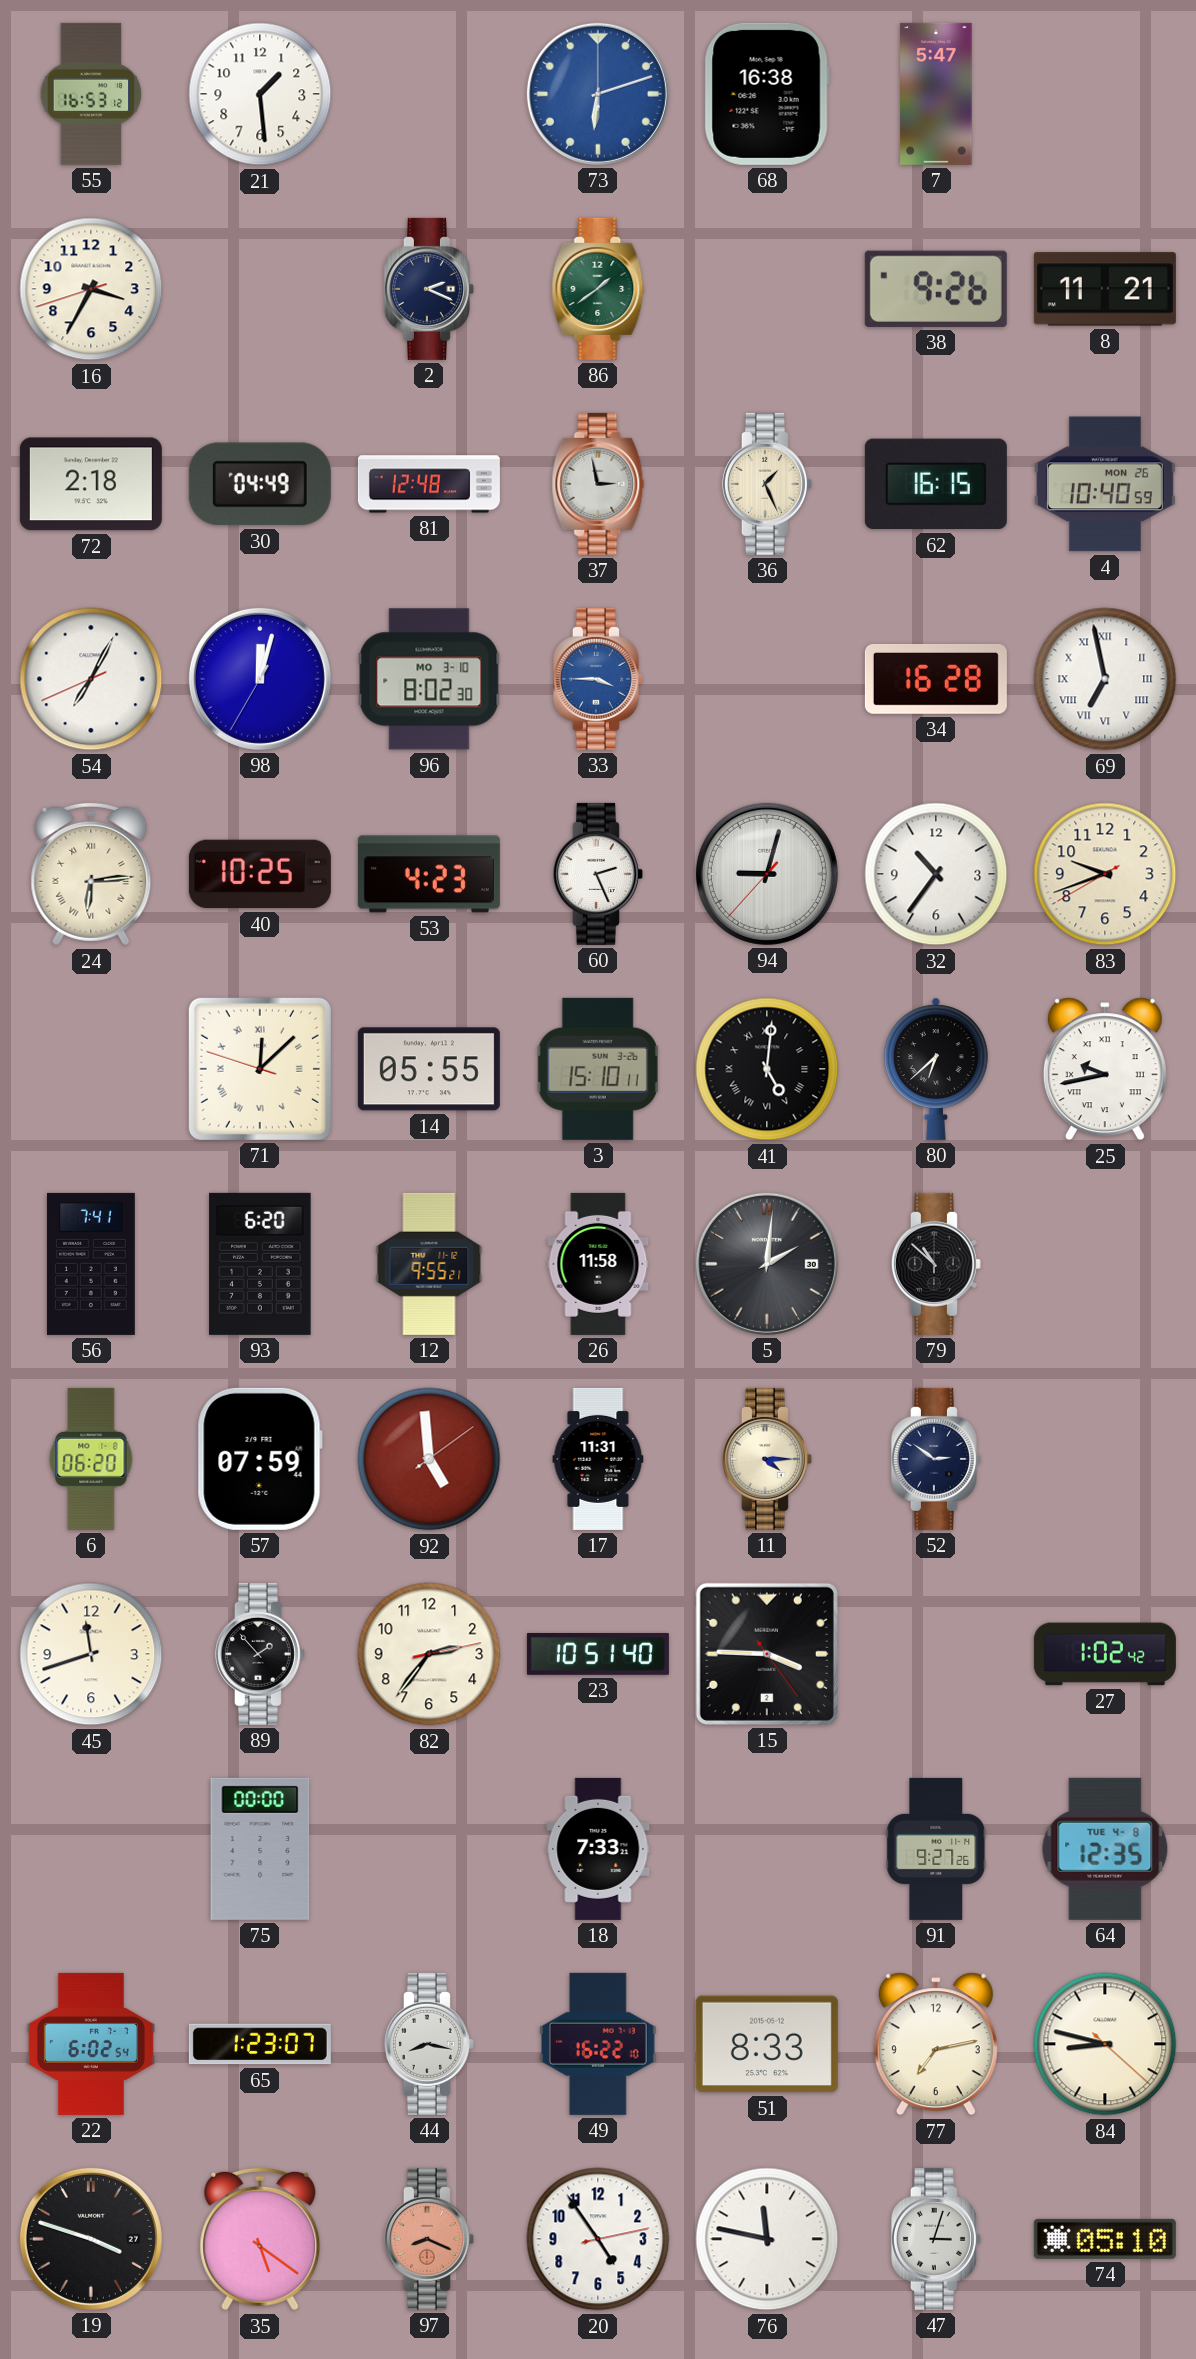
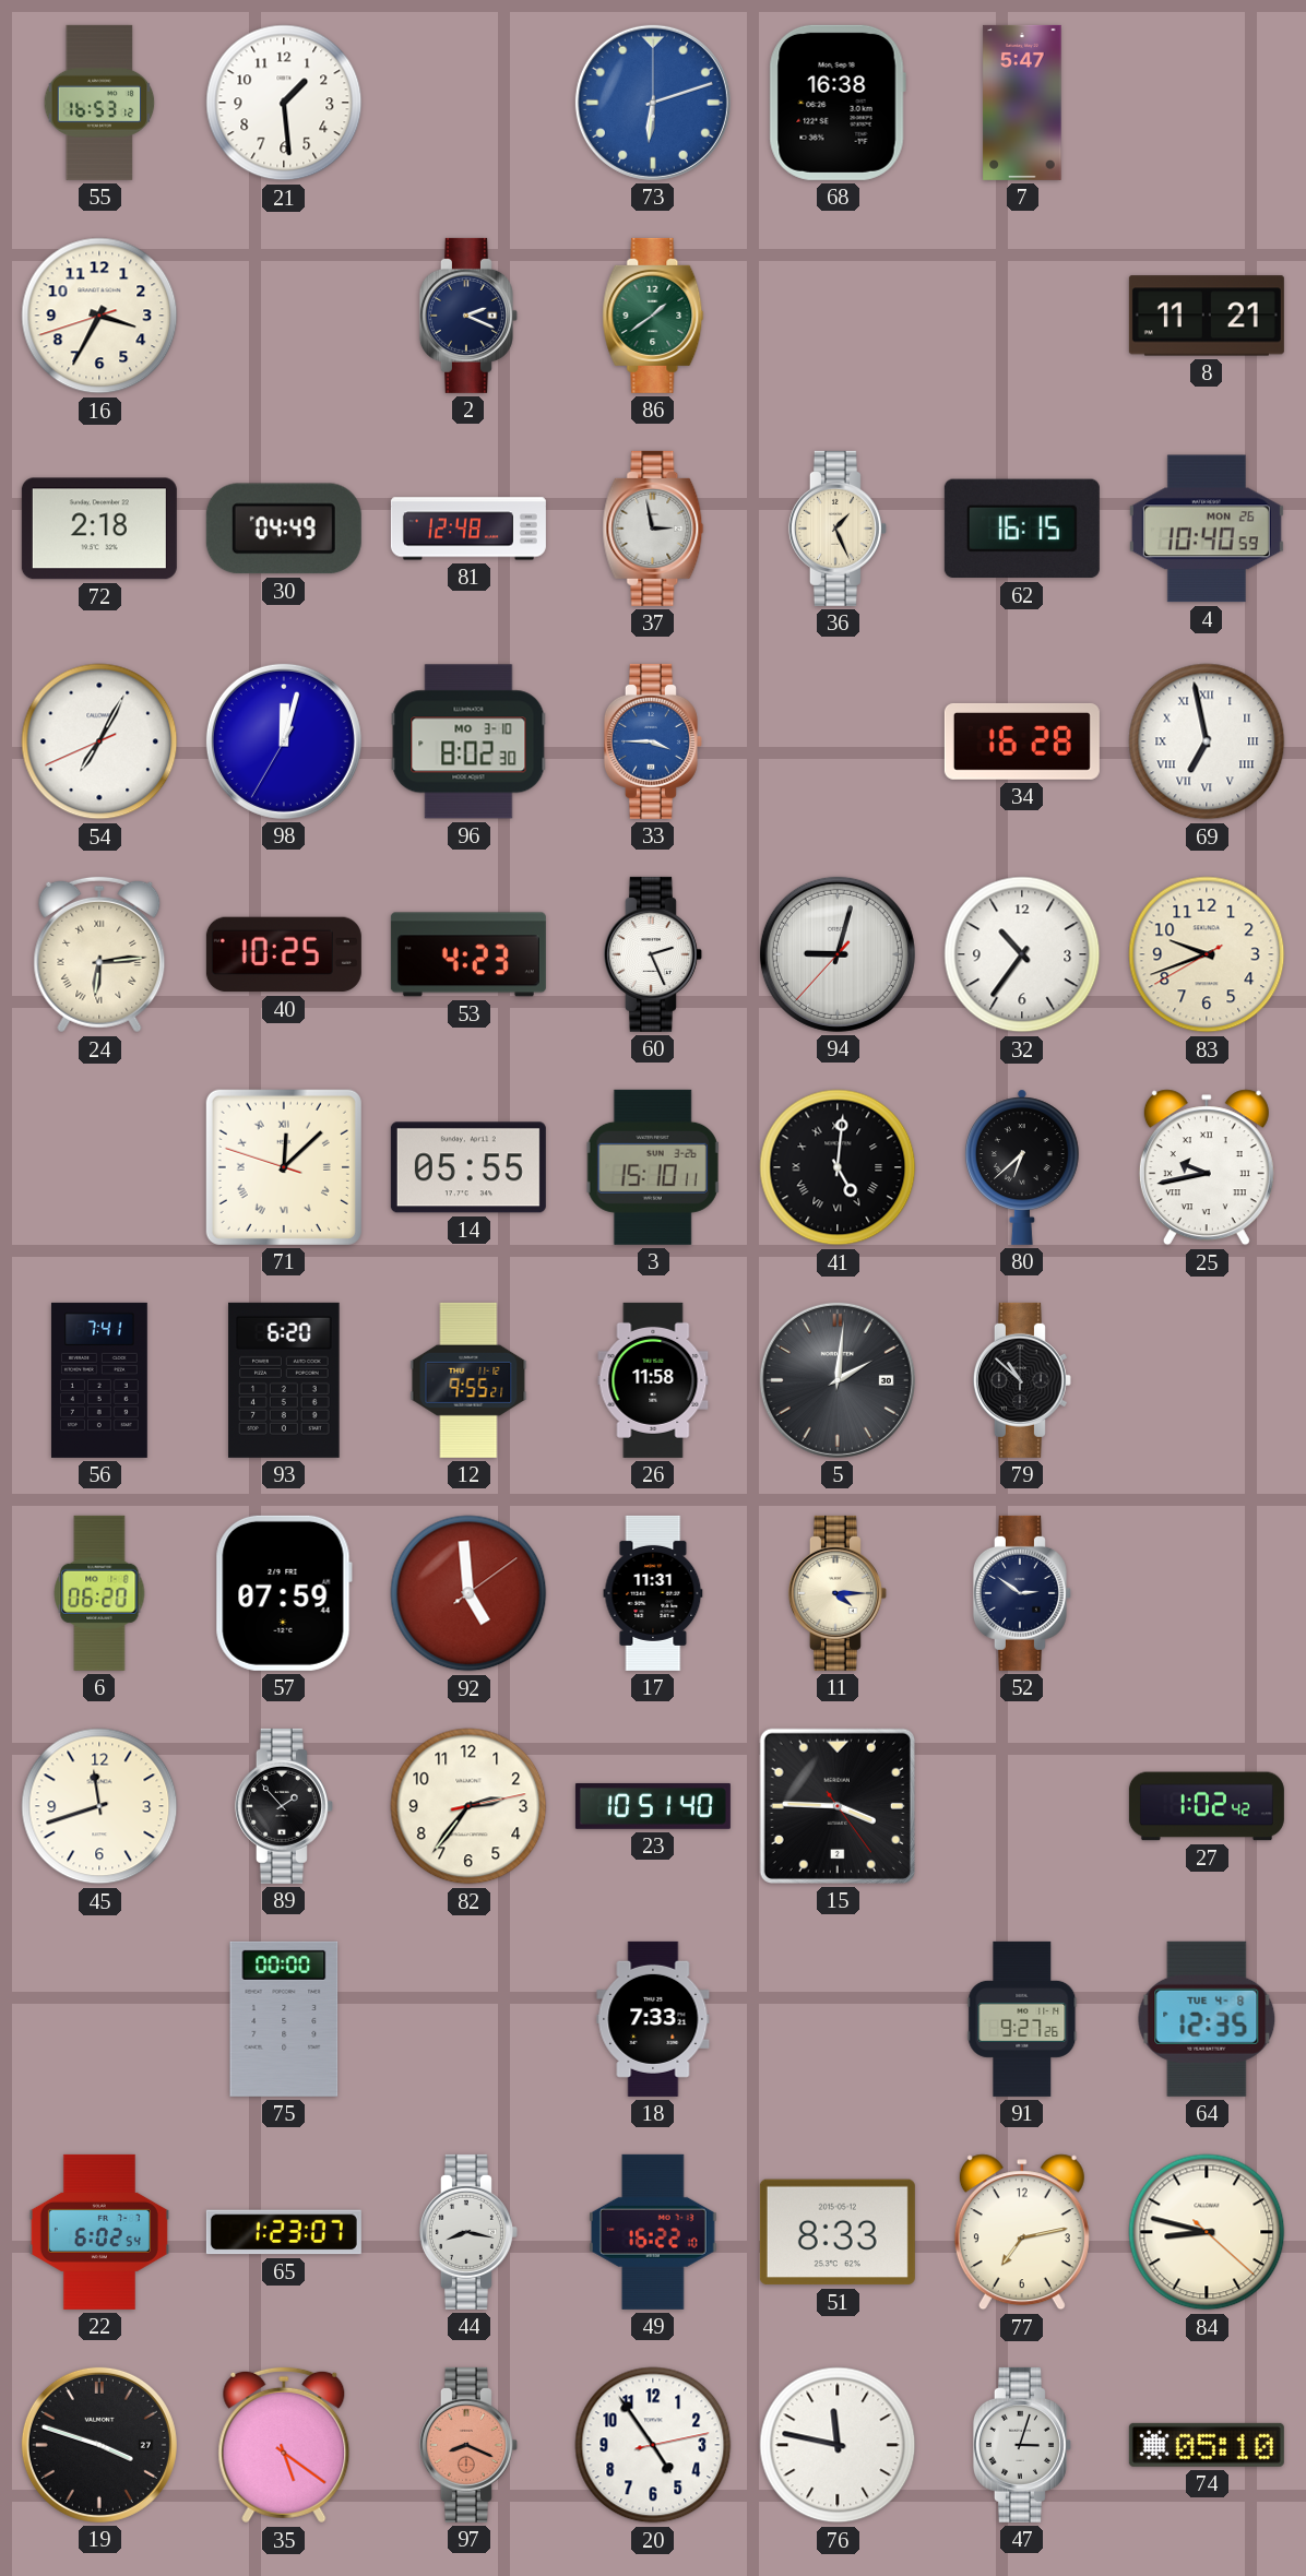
38: 9:26 -> none (936, 289)
